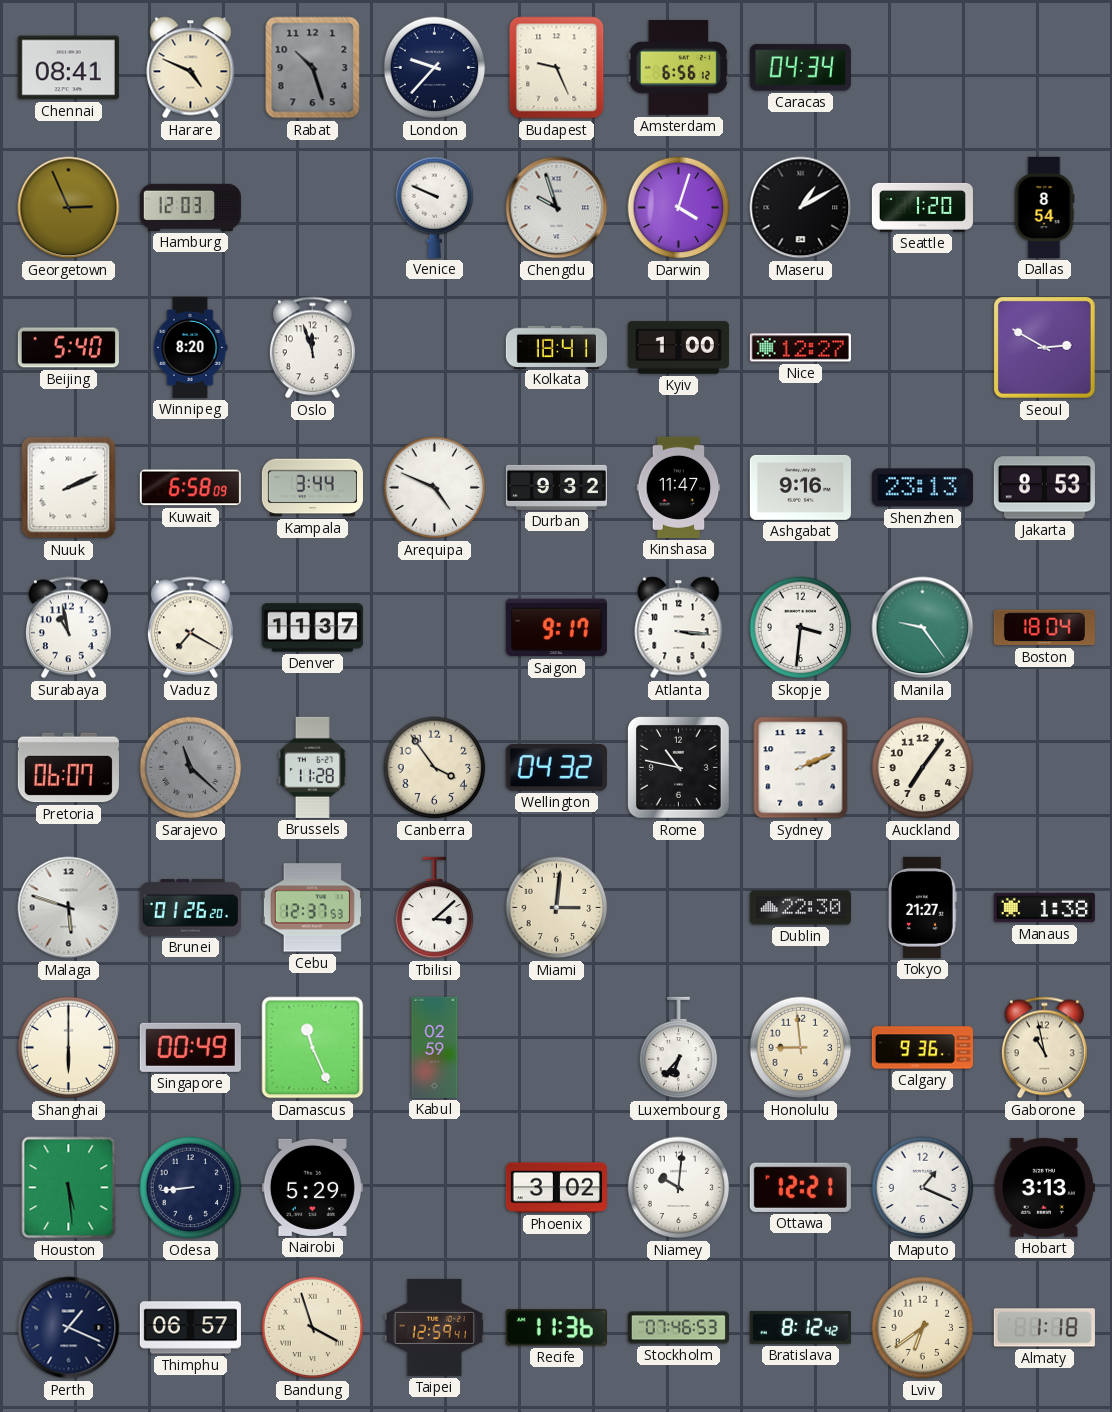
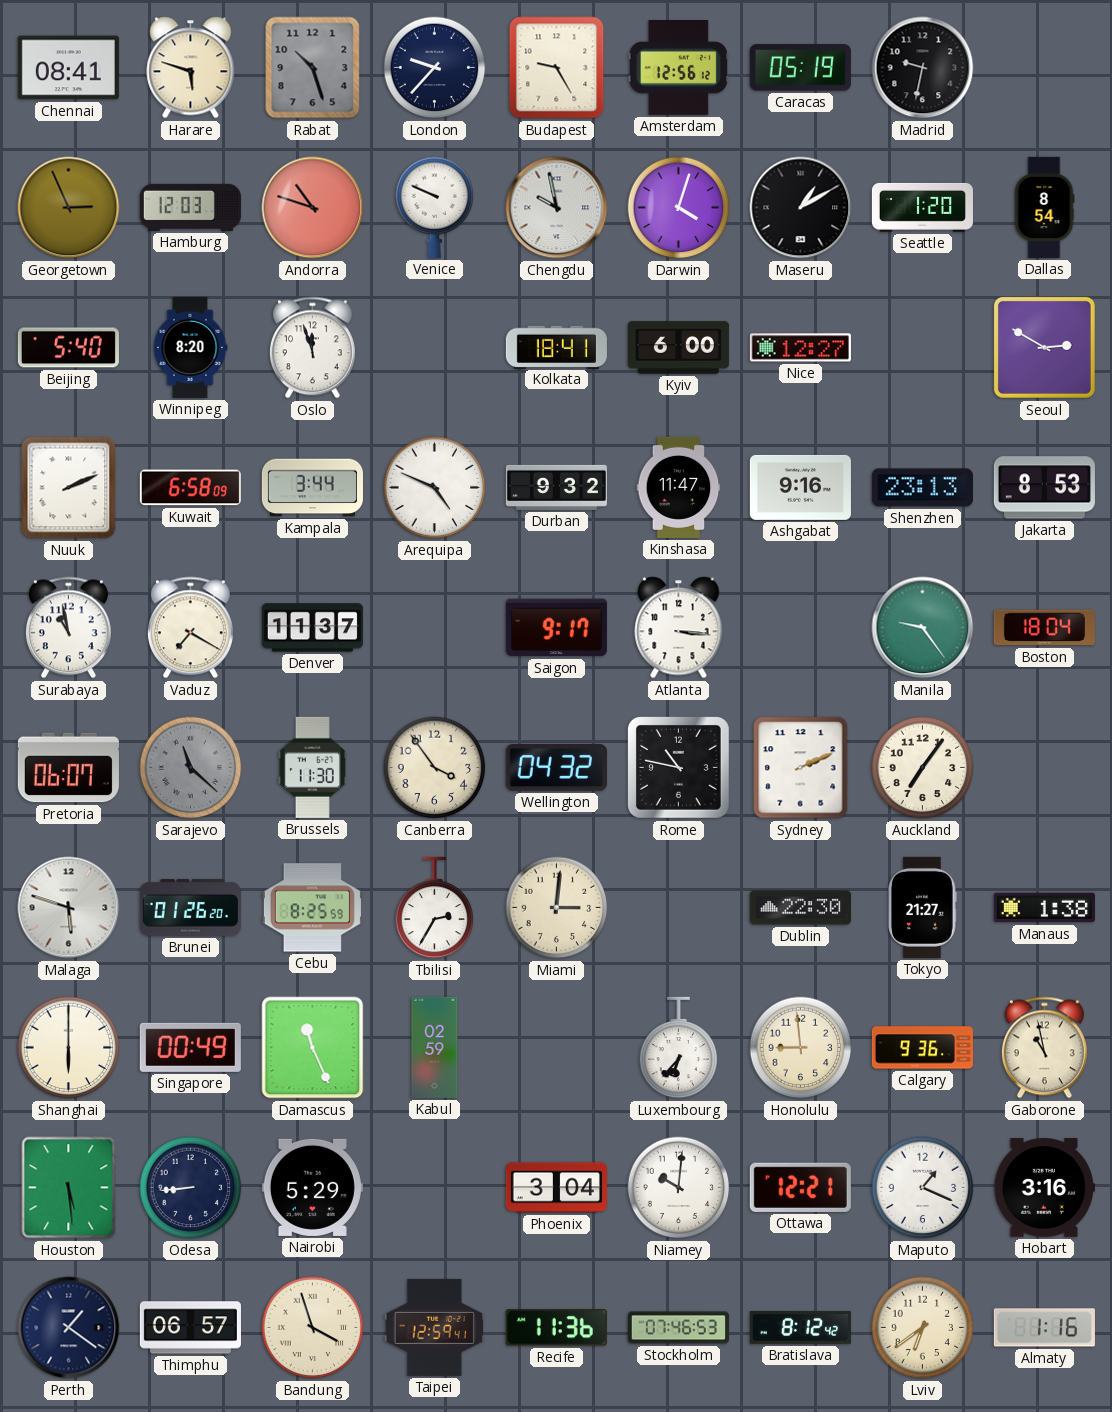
Harare: 4:49 -> 5:48 (191, 68)
Budapest: 9:26 -> 9:25 (557, 68)
Amsterdam: 6:56 -> 12:56 (678, 68)
Caracas: 04:34 -> 05:19 (800, 68)
Madrid: none -> 9:32 (923, 68)
Andorra: none -> 10:48 (313, 208)
Chengdu: 9:57 -> 9:58 (557, 208)
Kyiv: 1:00 -> 6:00 (678, 348)
Skopje: 3:31 -> none (801, 628)
Brussels: 11:28 -> 11:30 (312, 767)
Cebu: 12:37 -> 8:25 (312, 908)
Tbilisi: 3:08 -> 2:35 (435, 908)
Phoenix: 3:02 -> 3:04 (556, 1188)
Hobart: 3:13 -> 3:16 (1044, 1188)
Perth: 1:19 -> 1:21 (69, 1328)
Almaty: 1:18 -> 1:16 (1044, 1328)
